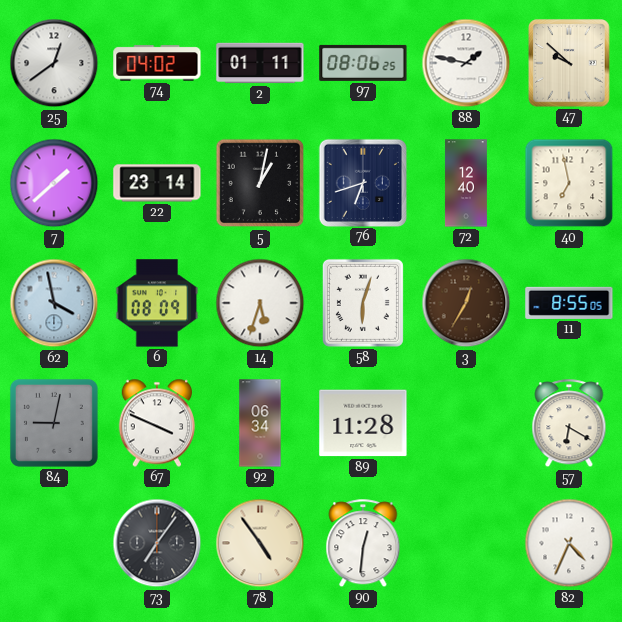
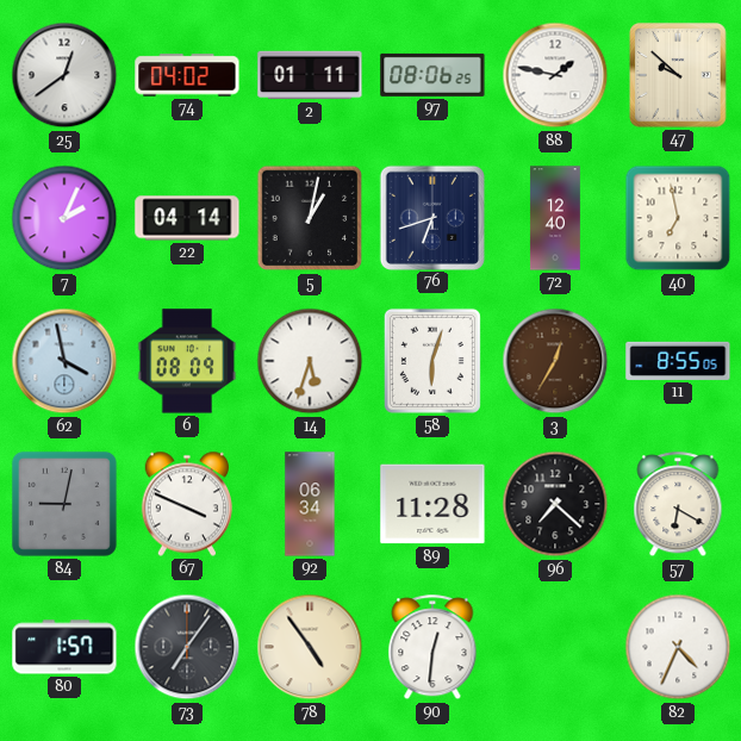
7: 1:38 -> 2:04 (64, 218)
22: 23:14 -> 04:14 (187, 218)
96: none -> 7:22 (555, 504)
80: none -> 1:57 (64, 647)
